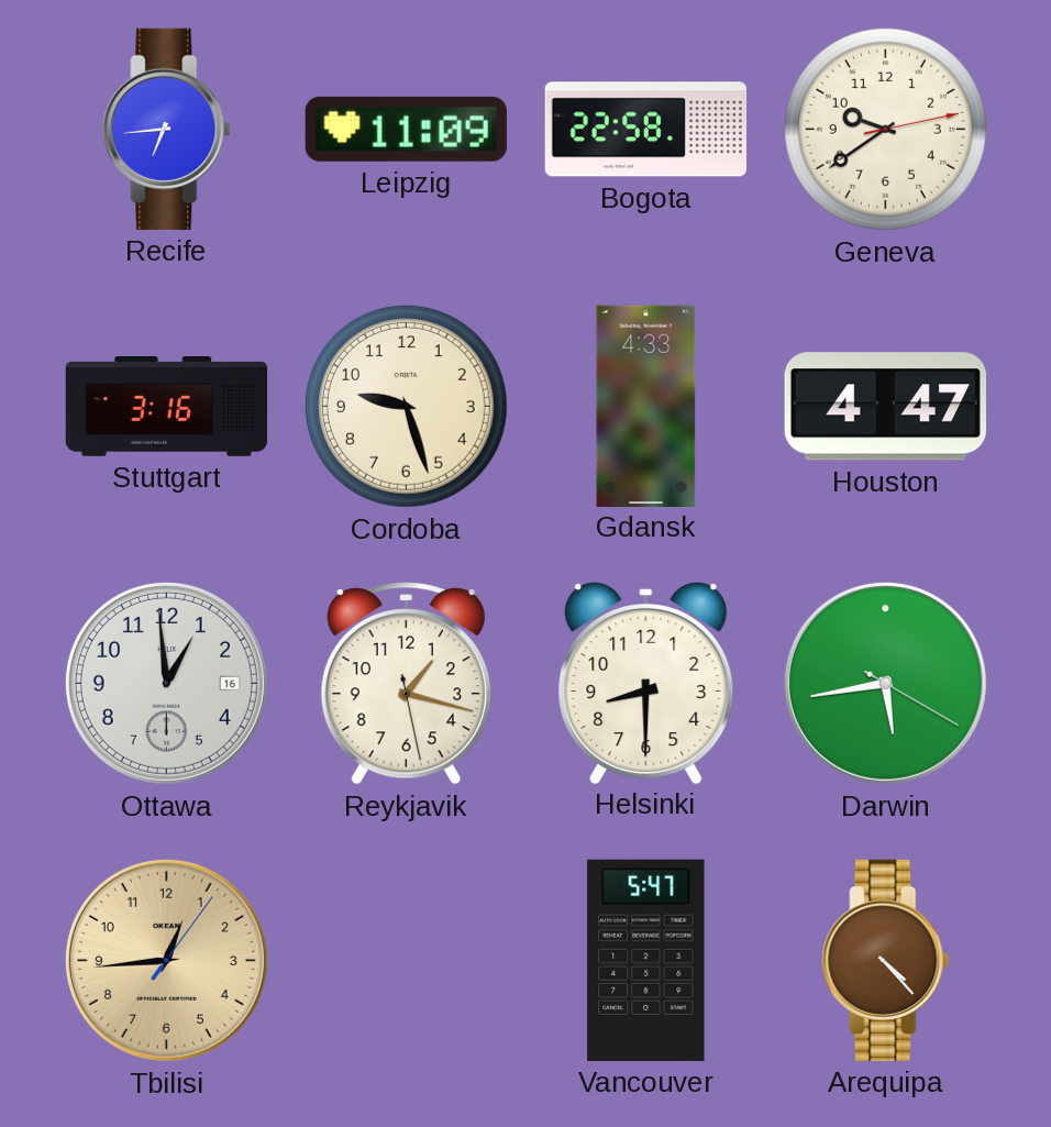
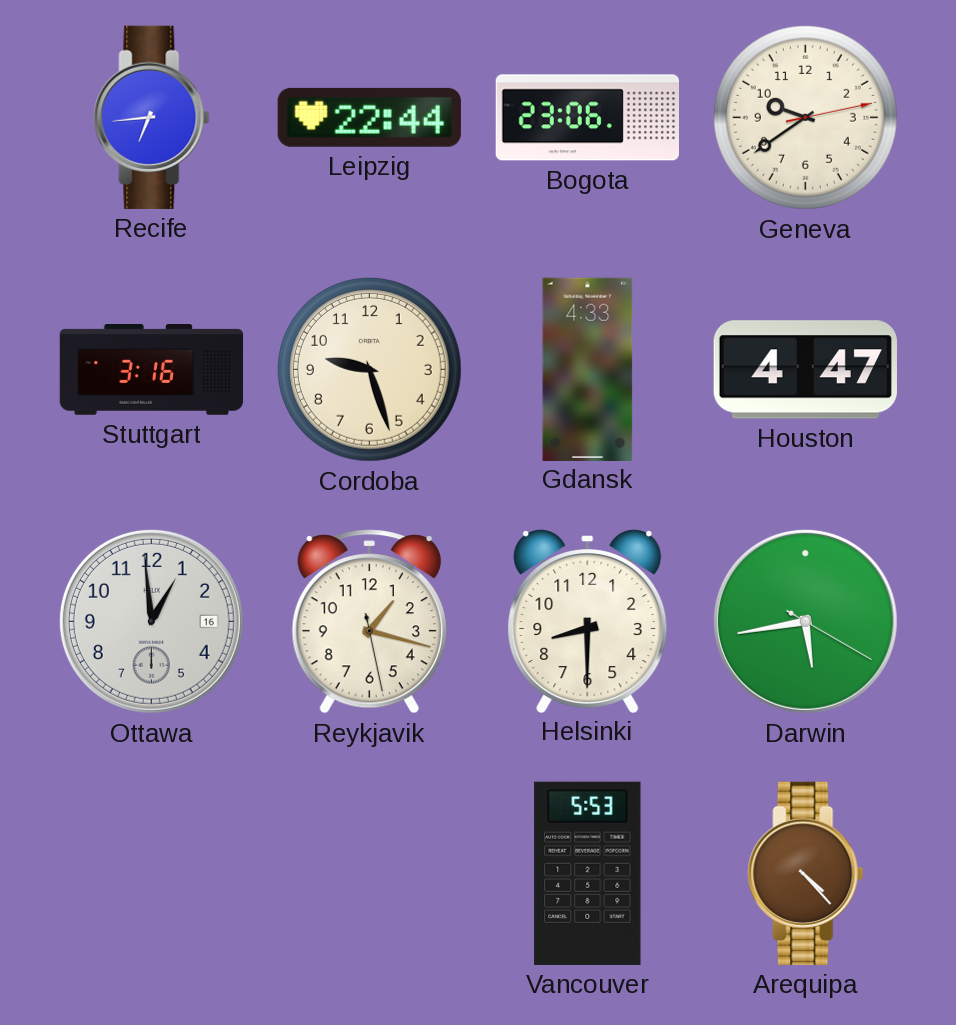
Leipzig: 11:09 -> 22:44 (369, 117)
Bogota: 22:58 -> 23:06 (587, 118)
Tbilisi: 12:44 -> none (166, 960)
Vancouver: 5:47 -> 5:53 (588, 873)
